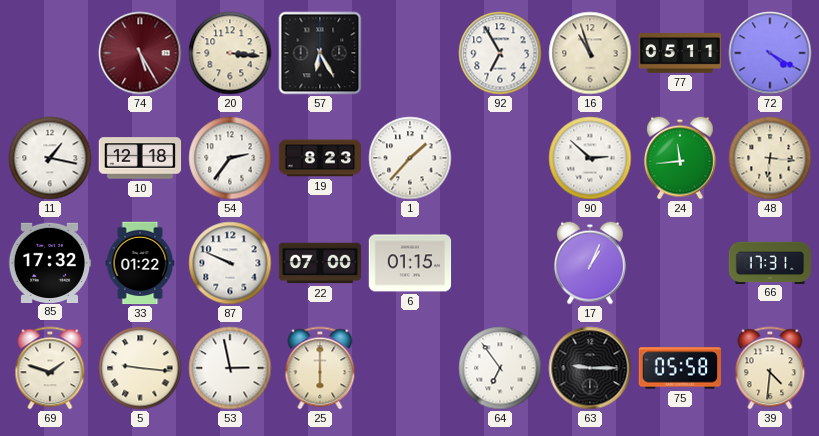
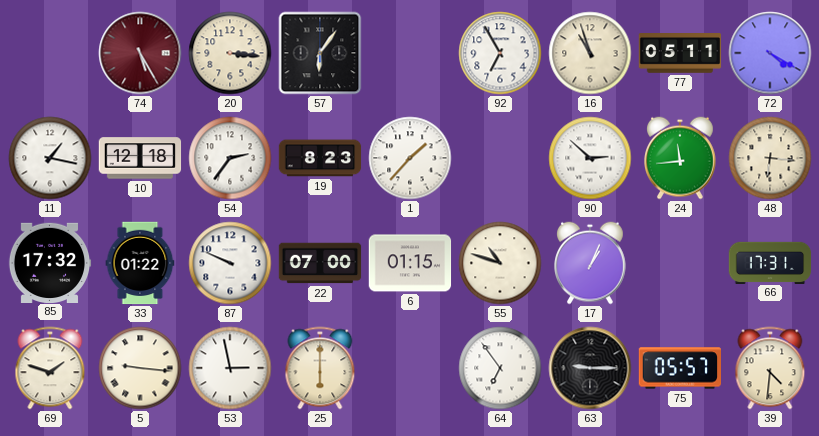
57: 6:25 -> 6:06 (320, 53)
55: none -> 10:48 (500, 263)
75: 05:58 -> 05:57 (680, 368)
